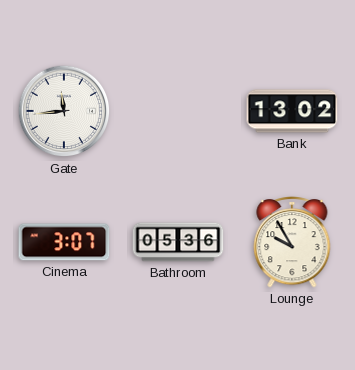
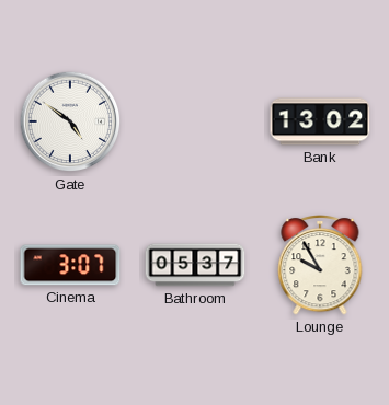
Gate: 11:44 -> 4:51 (70, 121)
Bathroom: 05:36 -> 05:37 (195, 265)
